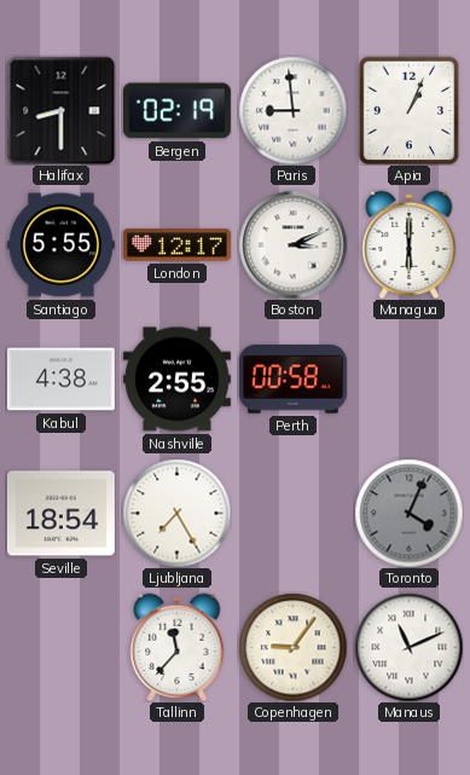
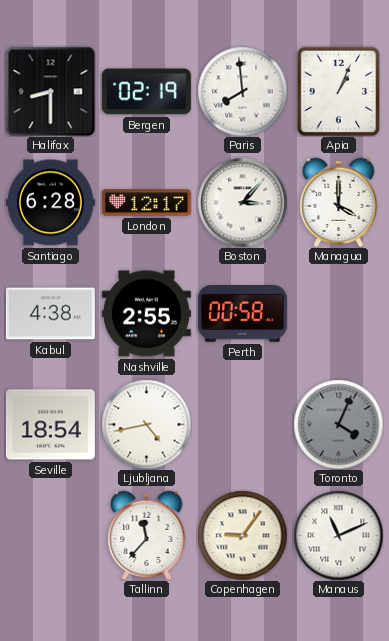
Paris: 8:59 -> 7:59 (242, 91)
Santiago: 5:55 -> 6:28 (50, 203)
Boston: 3:11 -> 3:07 (242, 202)
Managua: 6:00 -> 4:00 (339, 202)
Ljubljana: 7:25 -> 4:43 (146, 424)
